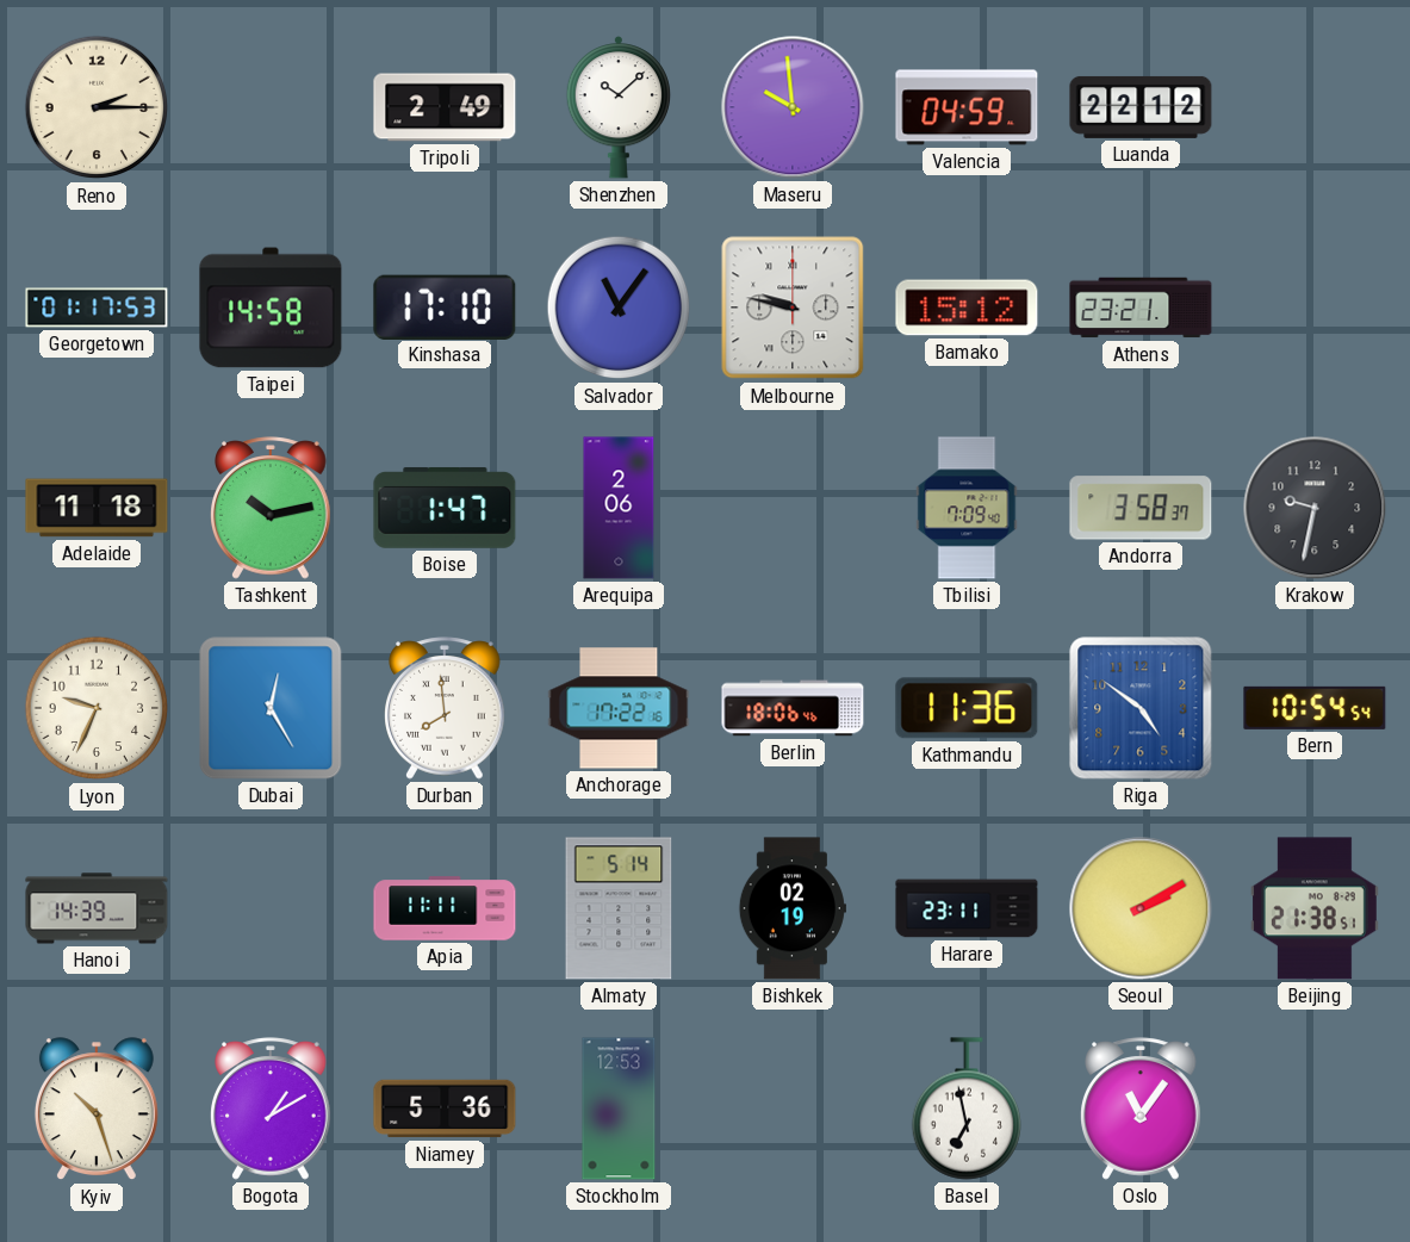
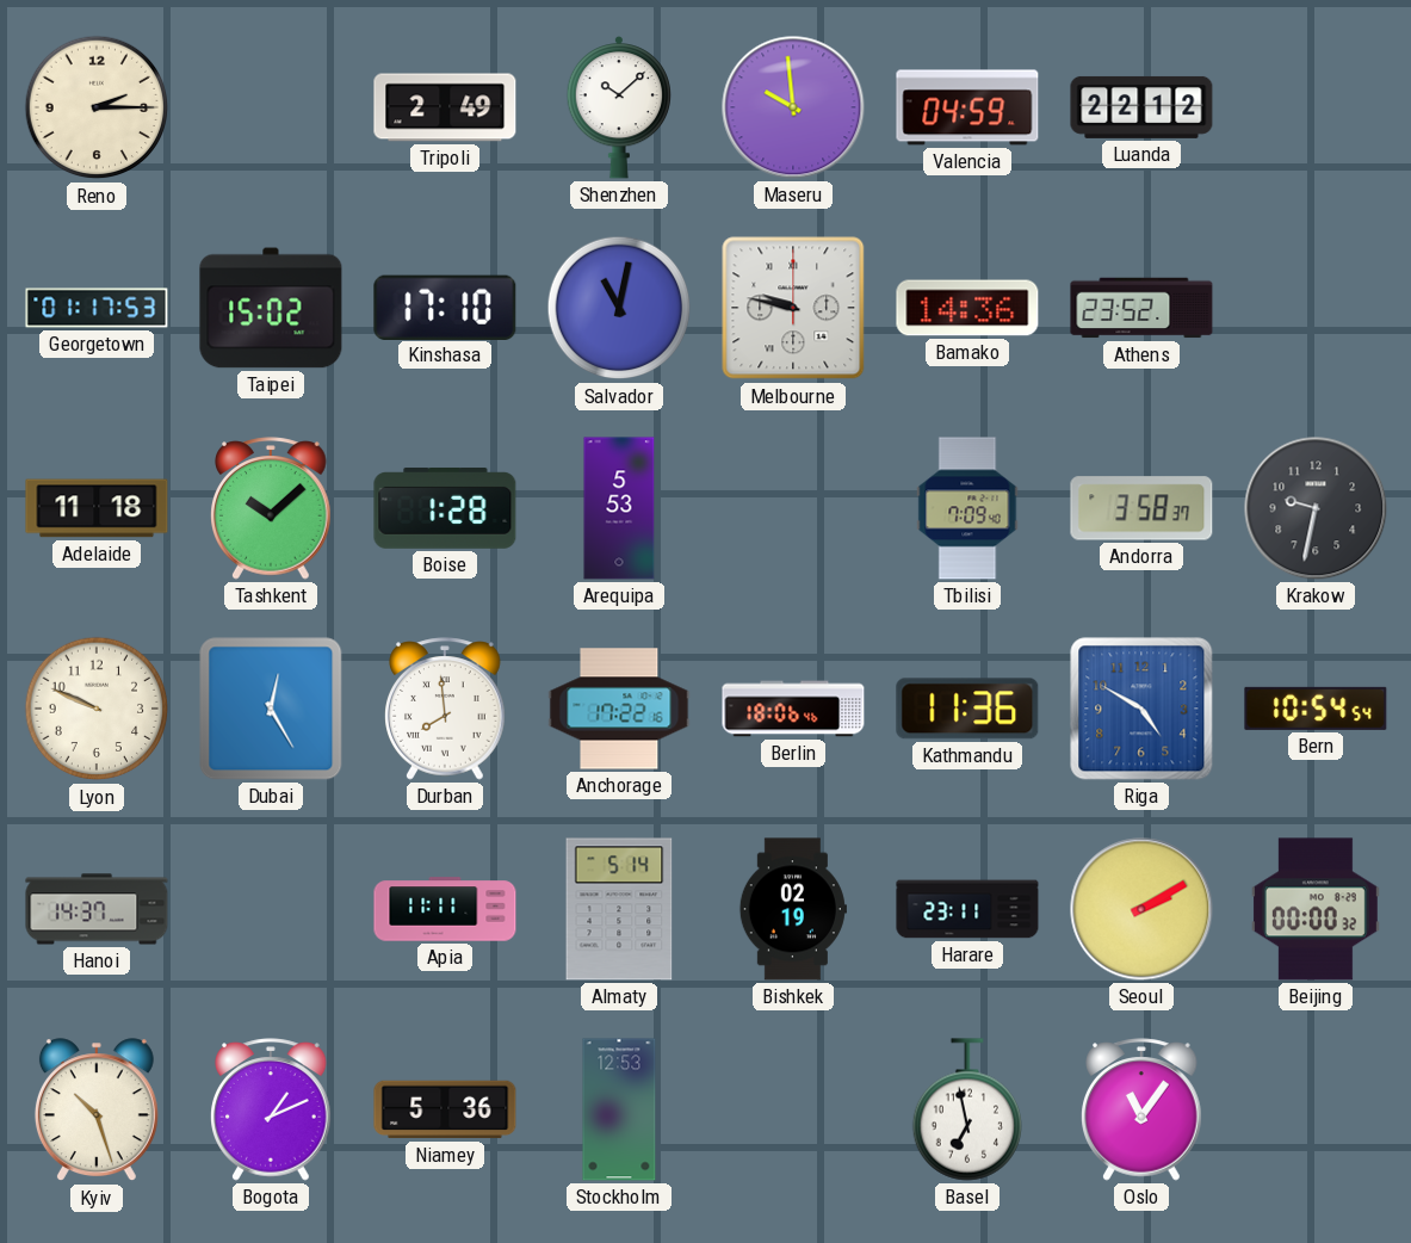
Taipei: 14:58 -> 15:02 (271, 308)
Salvador: 11:06 -> 11:02 (619, 308)
Bamako: 15:12 -> 14:36 (967, 308)
Athens: 23:21 -> 23:52 (1141, 308)
Tashkent: 10:13 -> 10:08 (271, 508)
Boise: 1:47 -> 1:28 (445, 508)
Arequipa: 2:06 -> 5:53 (619, 508)
Lyon: 9:34 -> 9:49 (97, 709)
Riga: 4:51 -> 4:50 (1141, 709)
Hanoi: 14:39 -> 14:37 (97, 909)
Beijing: 21:38 -> 00:00 (1316, 909)
Bogota: 1:10 -> 1:11 (271, 1109)
